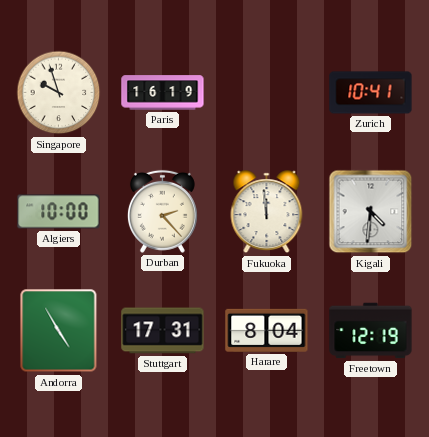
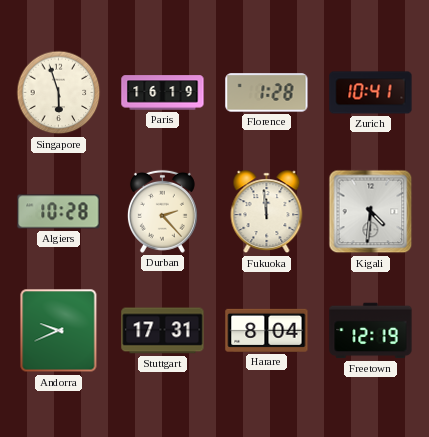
Singapore: 9:57 -> 5:57 (59, 93)
Florence: none -> 1:28 (267, 93)
Algiers: 10:00 -> 10:28 (59, 212)
Andorra: 4:55 -> 9:41 (59, 331)
